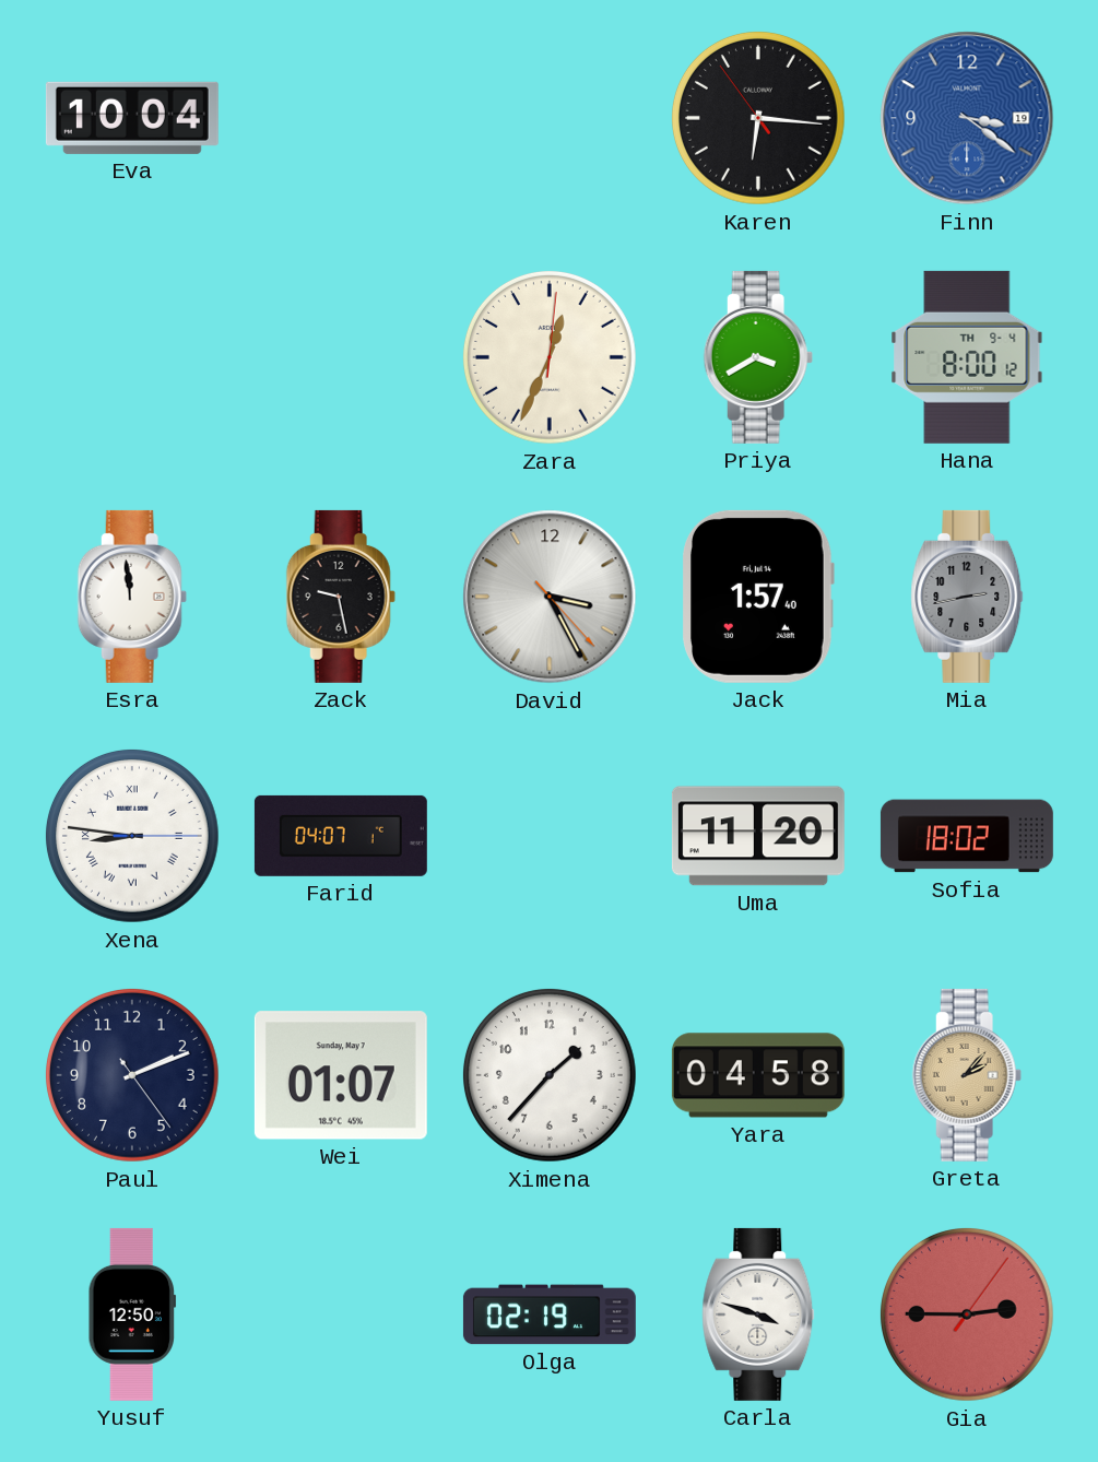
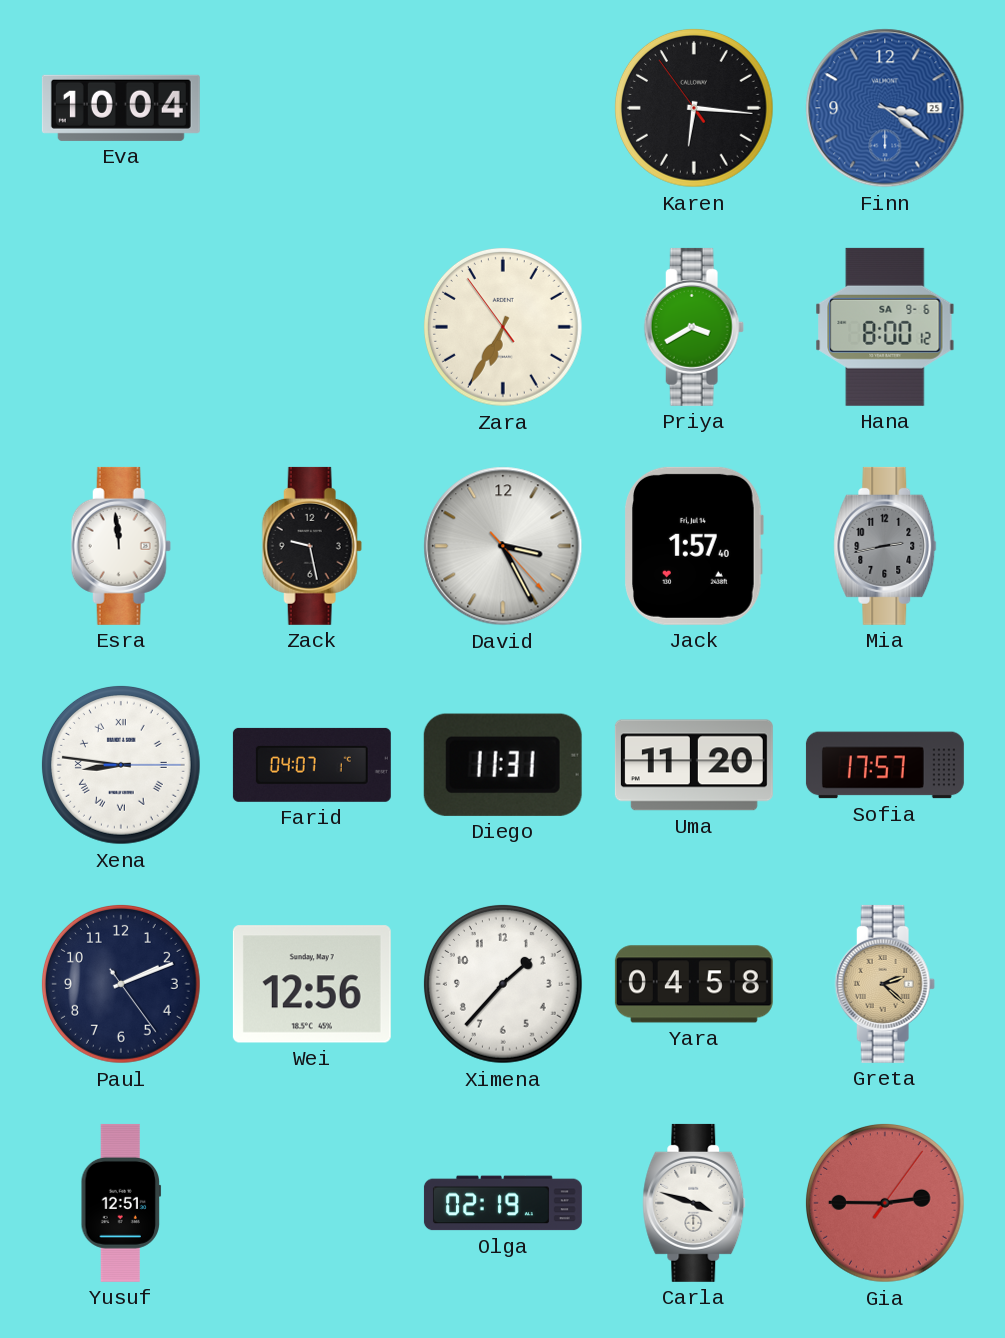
Finn date: 19 -> 25 (885, 108)
Zara: 12:34 -> 6:34 (503, 327)
Hana date: TH 9-4 -> SA 9-6 (885, 327)
Diego: none -> 11:31 (503, 765)
Sofia: 18:02 -> 17:57 (885, 765)
Wei: 01:07 -> 12:56 (312, 984)
Greta: 2:07 -> 2:22 (885, 984)
Yusuf: 12:50 -> 12:51 (121, 1203)
